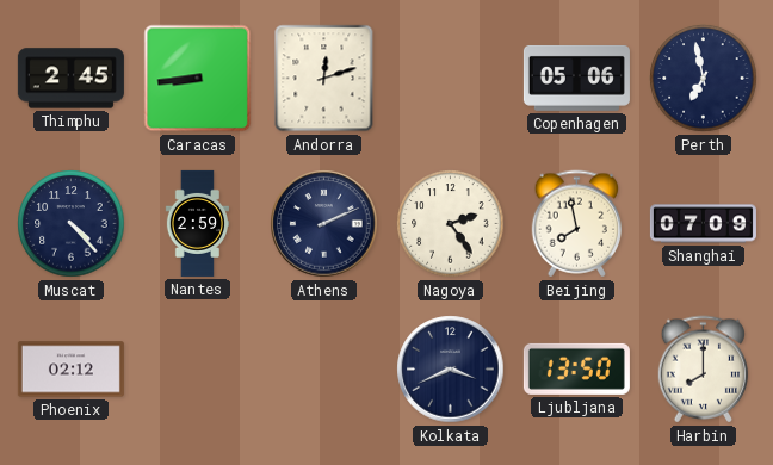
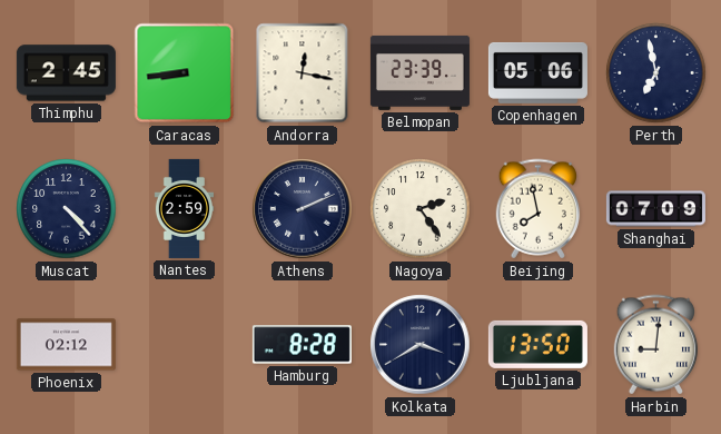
Andorra: 12:12 -> 12:17 (303, 73)
Belmopan: none -> 23:39 (419, 72)
Hamburg: none -> 8:28 (302, 345)
Kolkata: 3:41 -> 3:40 (421, 345)
Harbin: 8:00 -> 9:01 (656, 345)
